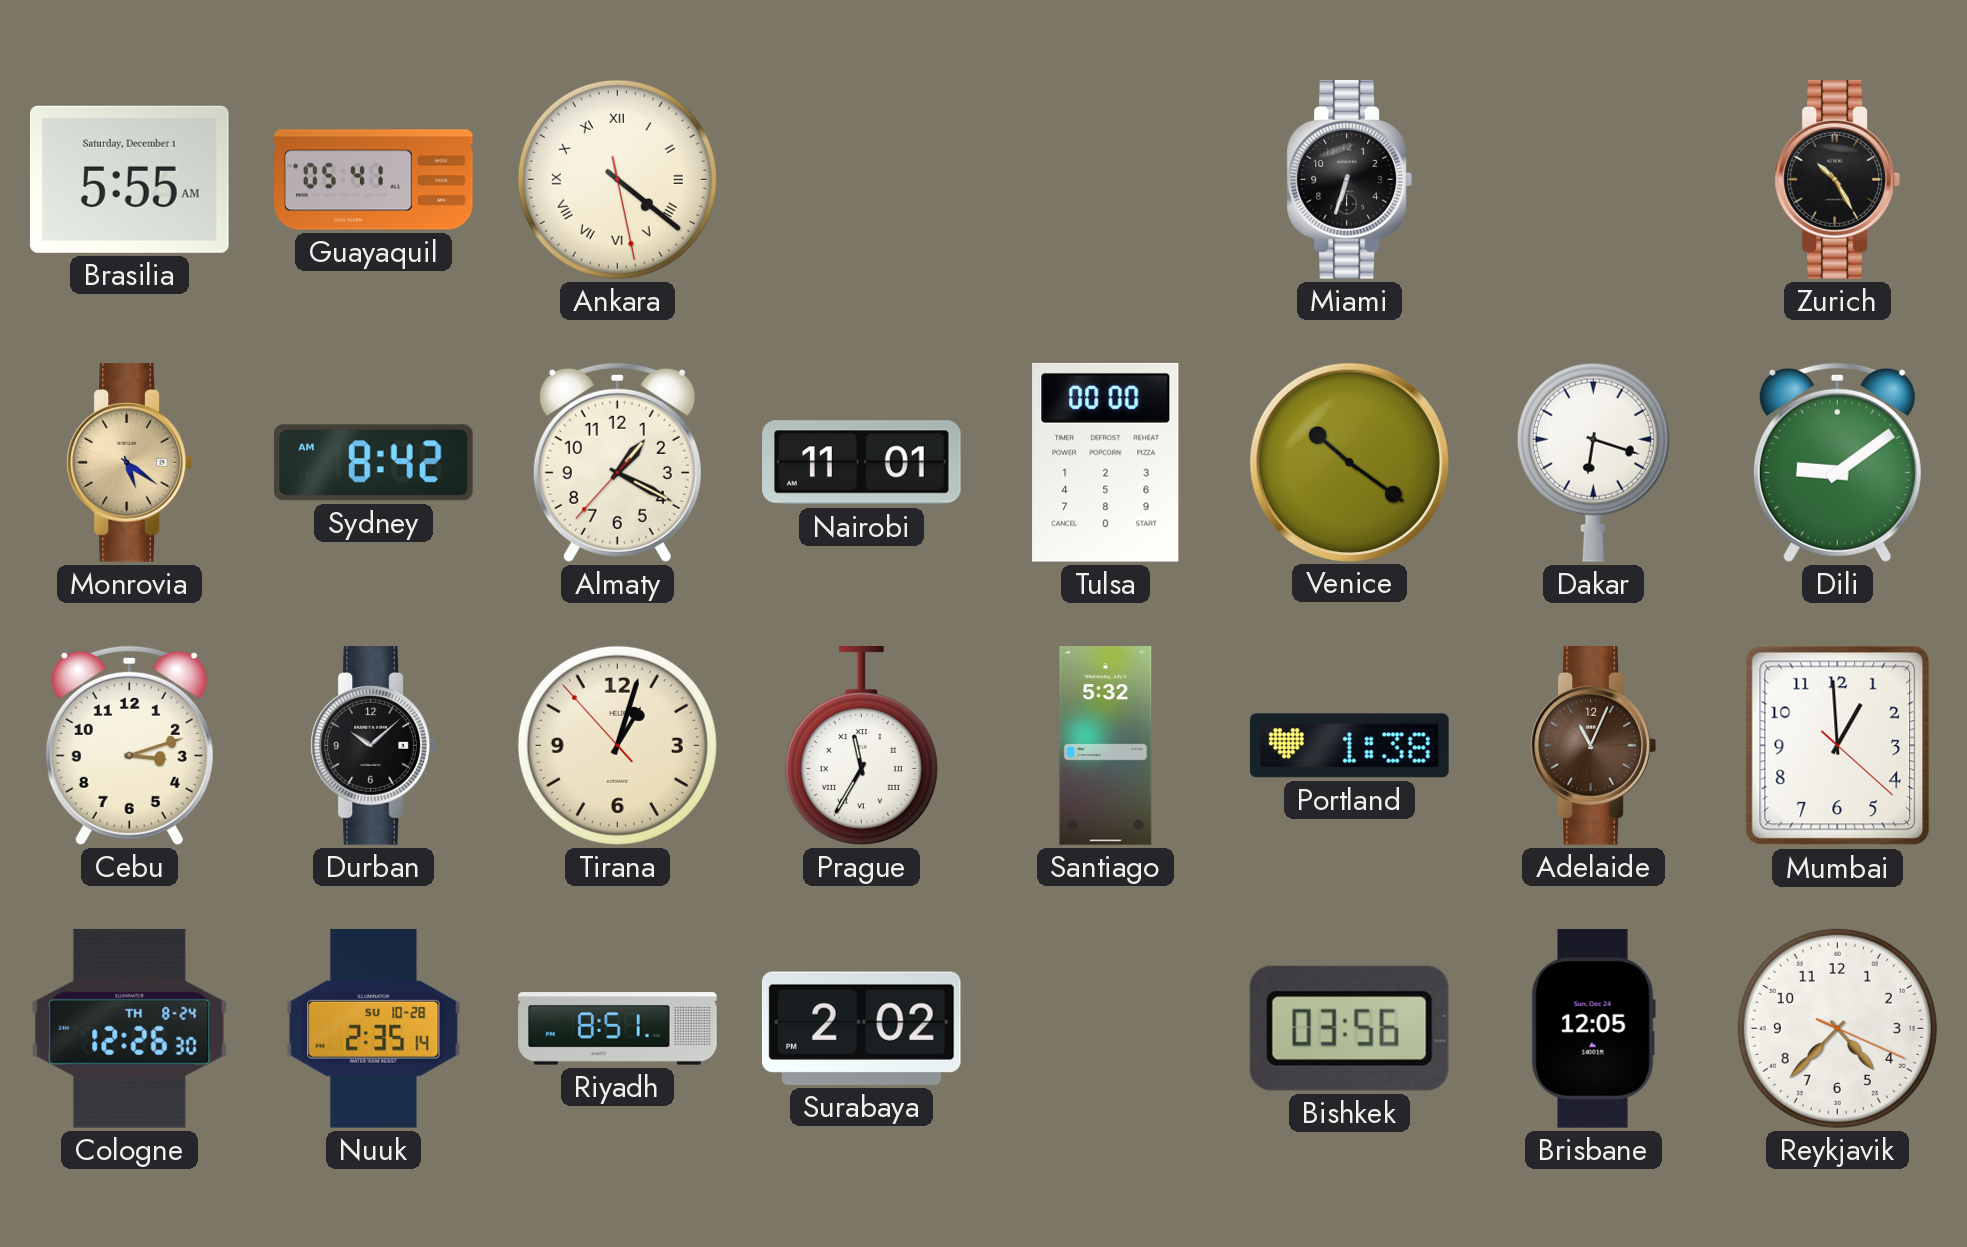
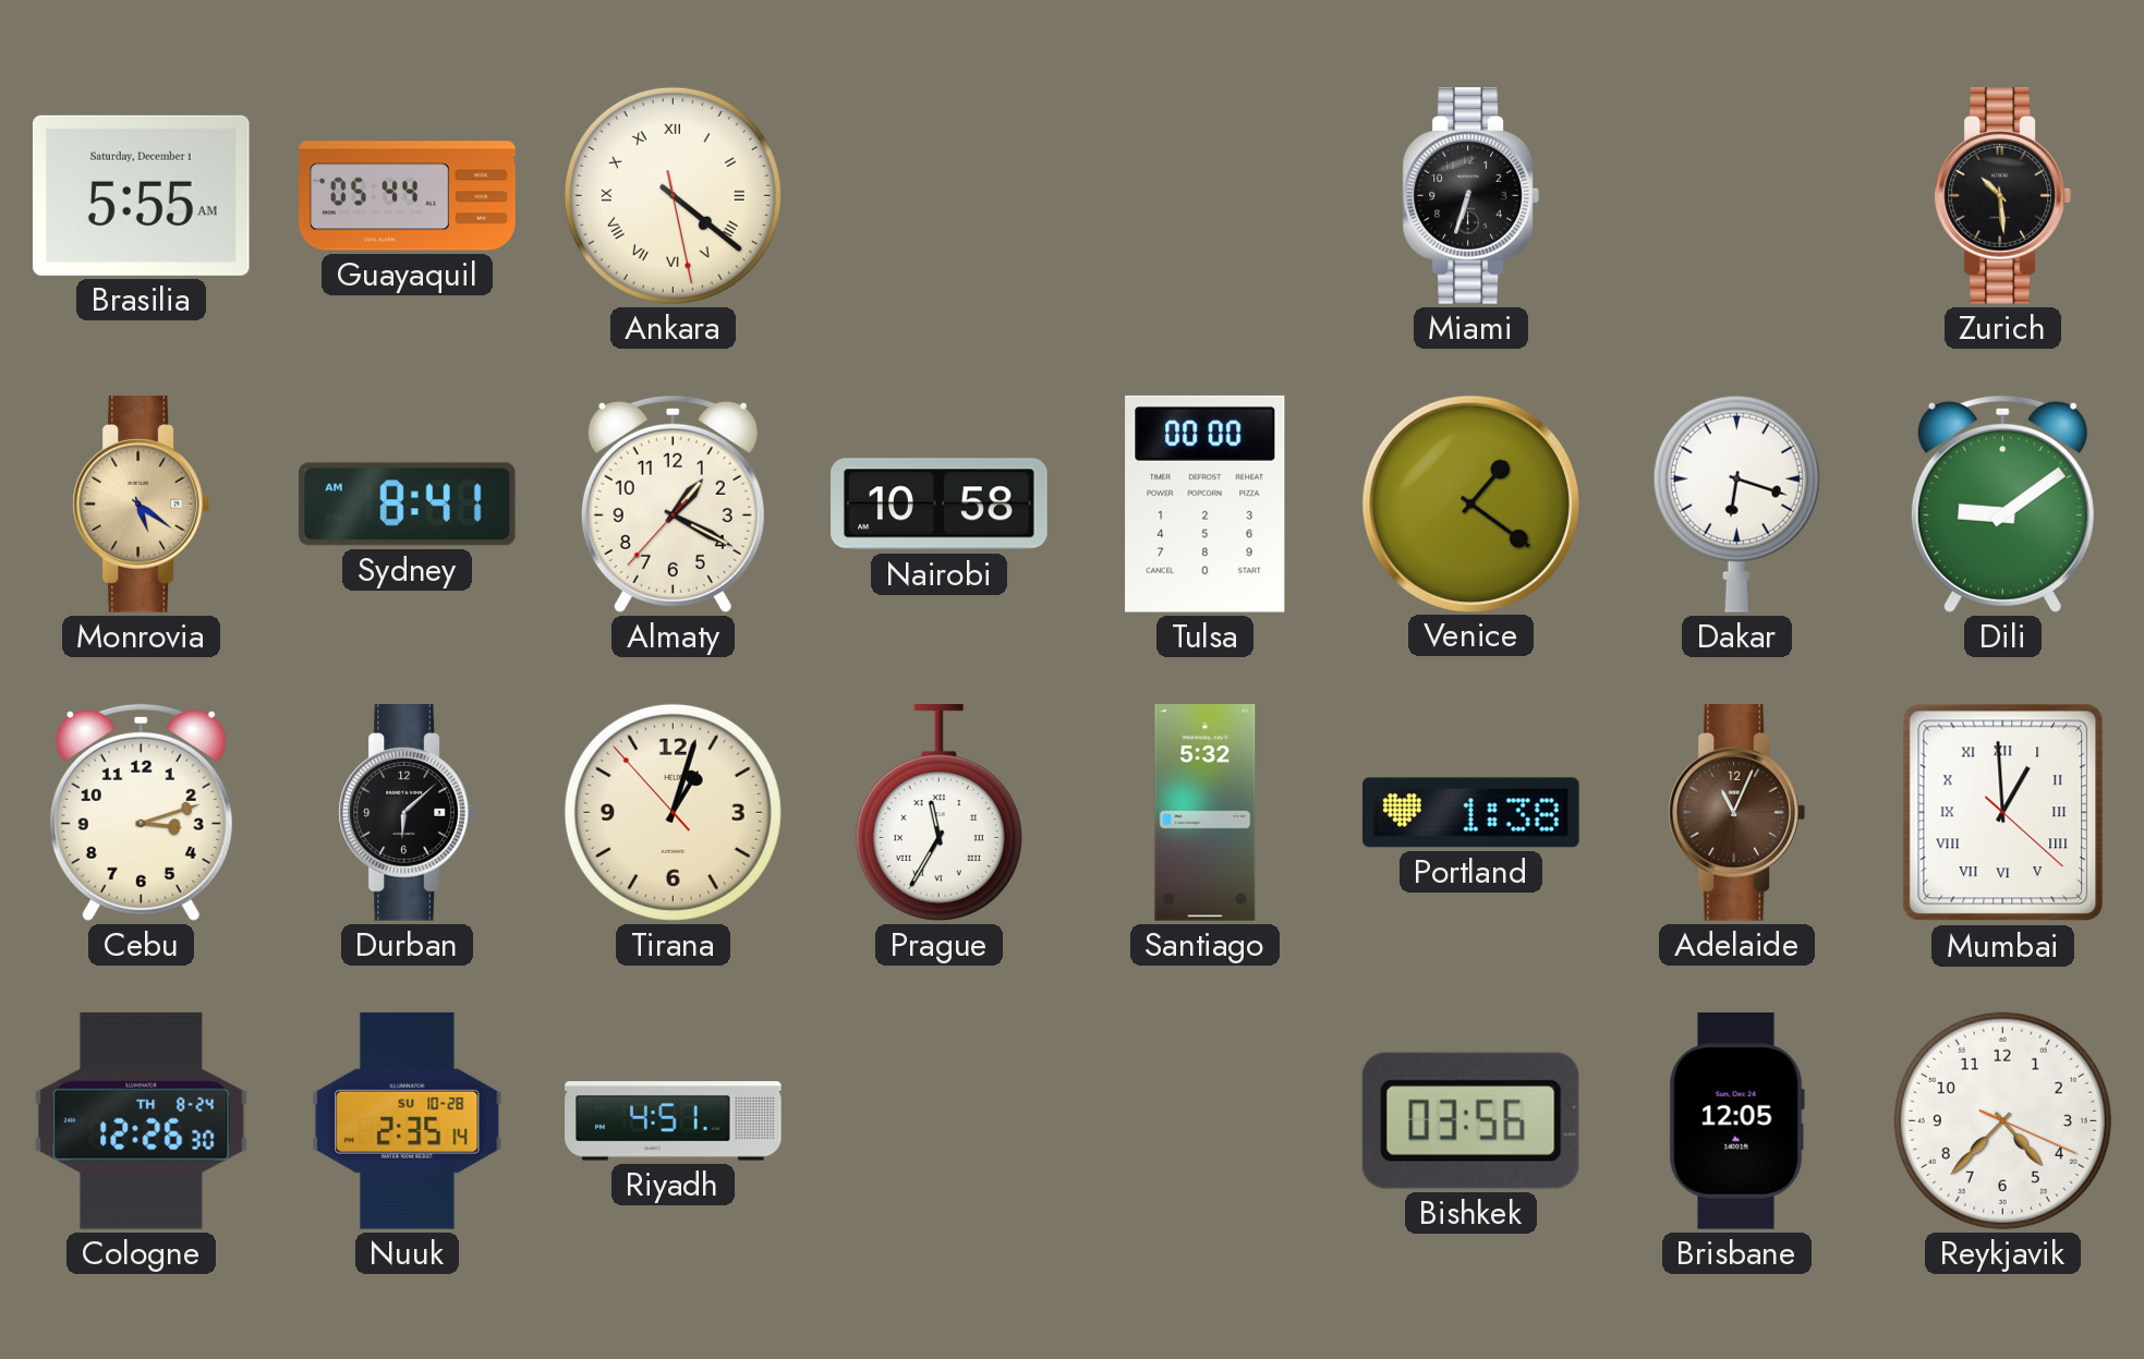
Guayaquil: 05:41 -> 05:44 (408, 196)
Zurich: 10:25 -> 10:29 (2002, 196)
Sydney: 8:42 -> 8:41 (408, 505)
Nairobi: 11:01 -> 10:58 (940, 505)
Venice: 10:21 -> 1:21 (1470, 503)
Durban: 10:08 -> 6:08 (407, 813)
Mumbai numerals: Arabic -> Roman (2003, 813)
Riyadh: 8:51 -> 4:51 (674, 1121)
Surabaya: 2:02 -> none (861, 1028)
